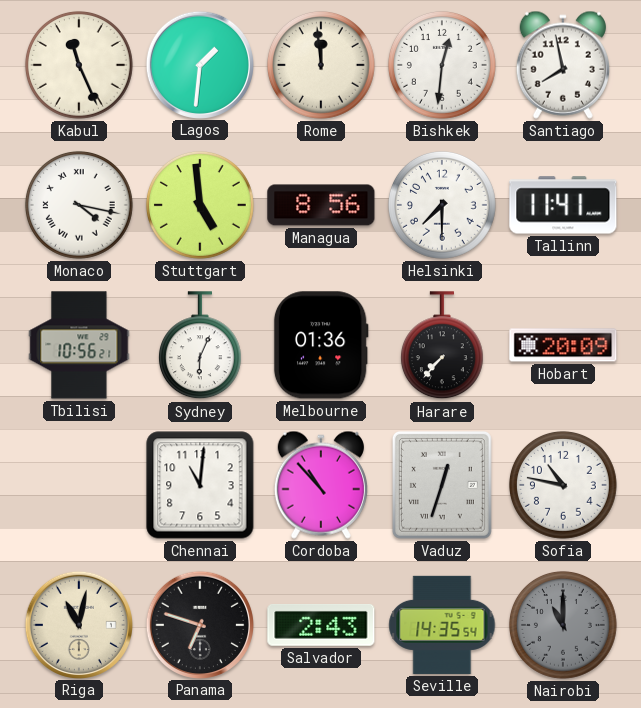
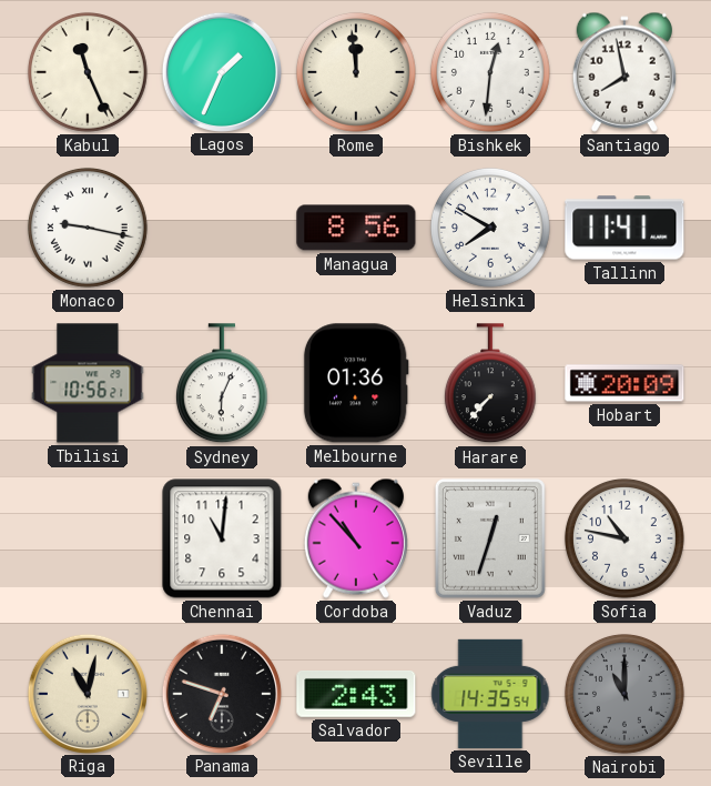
Lagos: 1:31 -> 1:34 (221, 71)
Monaco: 4:17 -> 9:17 (88, 228)
Stuttgart: 4:59 -> none (200, 205)
Helsinki: 7:30 -> 7:50 (490, 228)
